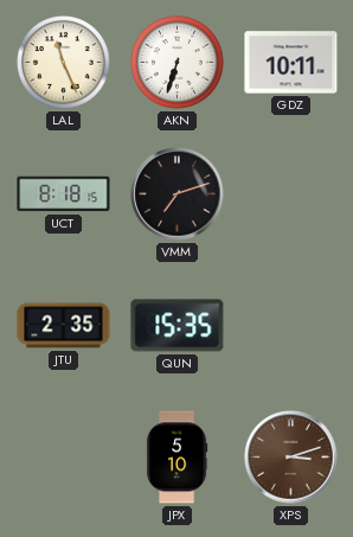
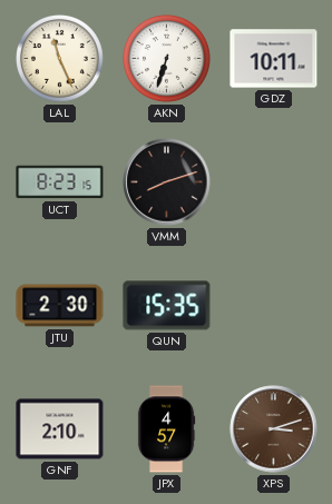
UCT: 8:18 -> 8:23 (60, 182)
VMM: 7:12 -> 8:12 (167, 182)
JTU: 2:35 -> 2:30 (60, 306)
GNF: none -> 2:10 (60, 429)
JPX: 5:10 -> 4:57 (166, 429)
